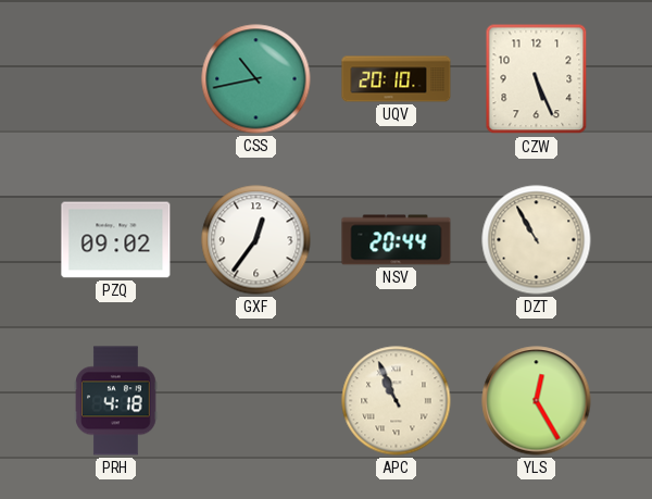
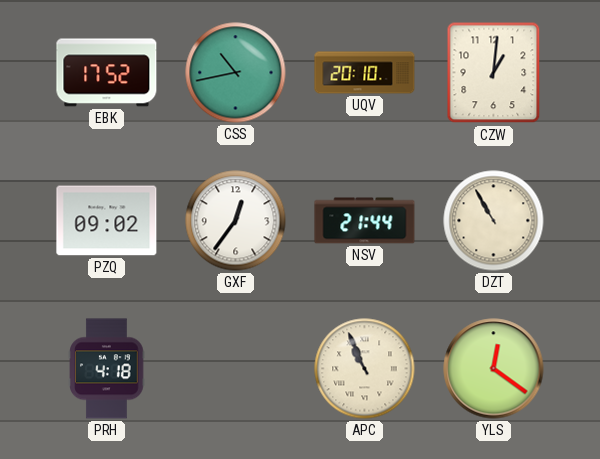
EBK: none -> 17:52 (107, 73)
CZW: 5:26 -> 1:01 (494, 73)
NSV: 20:44 -> 21:44 (365, 221)
YLS: 12:25 -> 12:21 (494, 369)
